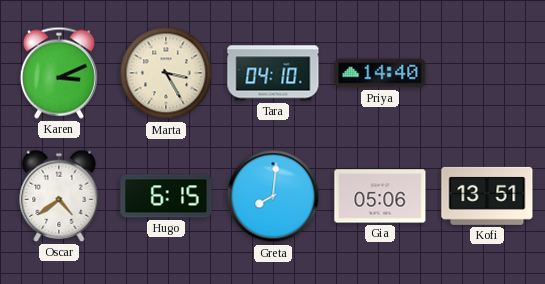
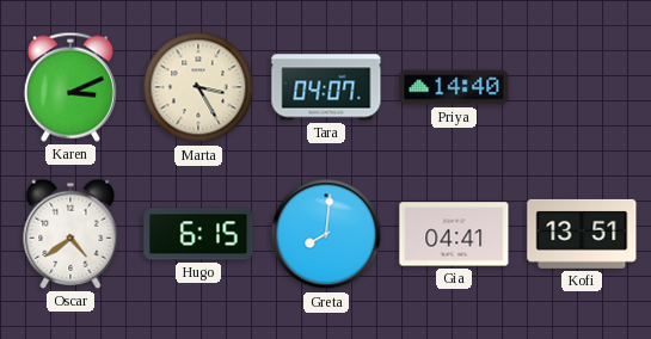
Tara: 04:10 -> 04:07 (326, 87)
Gia: 05:06 -> 04:41 (454, 234)
